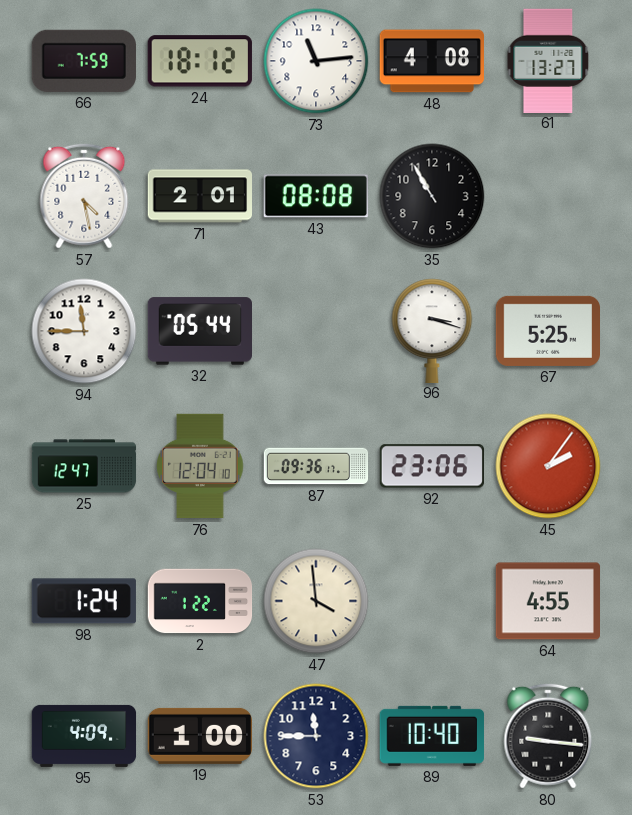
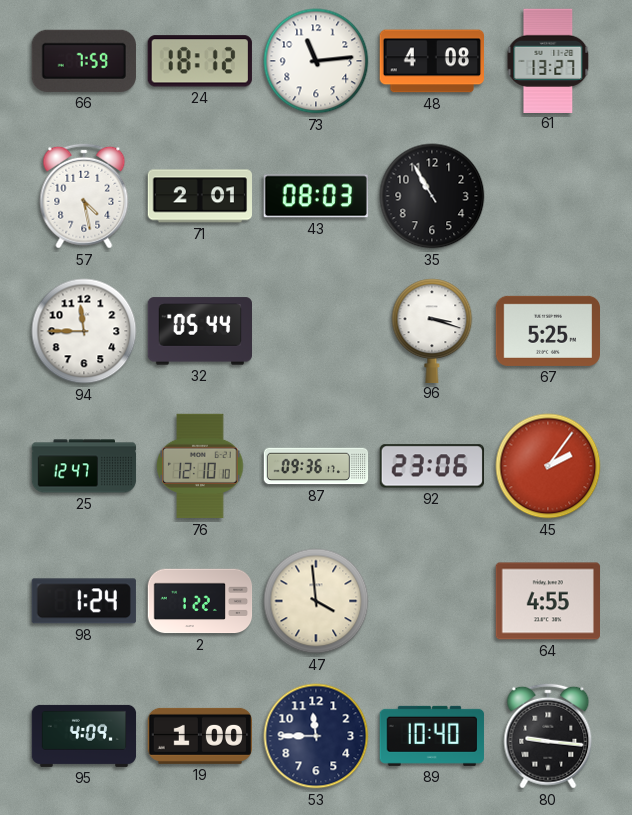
43: 08:08 -> 08:03 (316, 196)
76: 12:04 -> 12:10 (200, 466)
